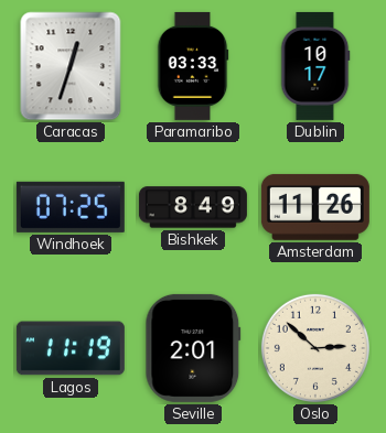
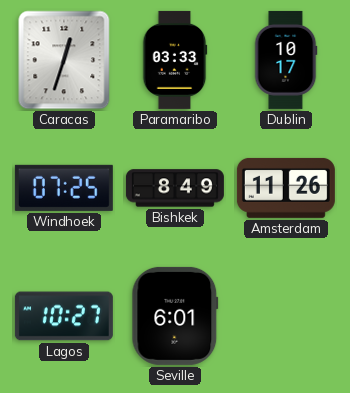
Lagos: 11:19 -> 10:27 (64, 316)
Seville: 2:01 -> 6:01 (175, 316)
Oslo: 2:52 -> none (315, 348)
